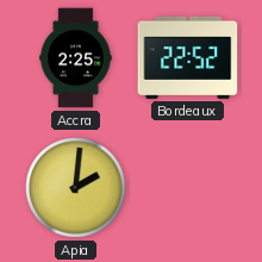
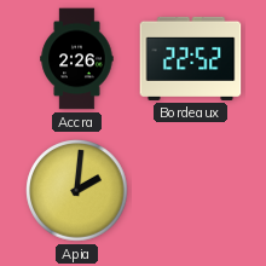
Accra: 2:25 -> 2:26 (77, 59)
